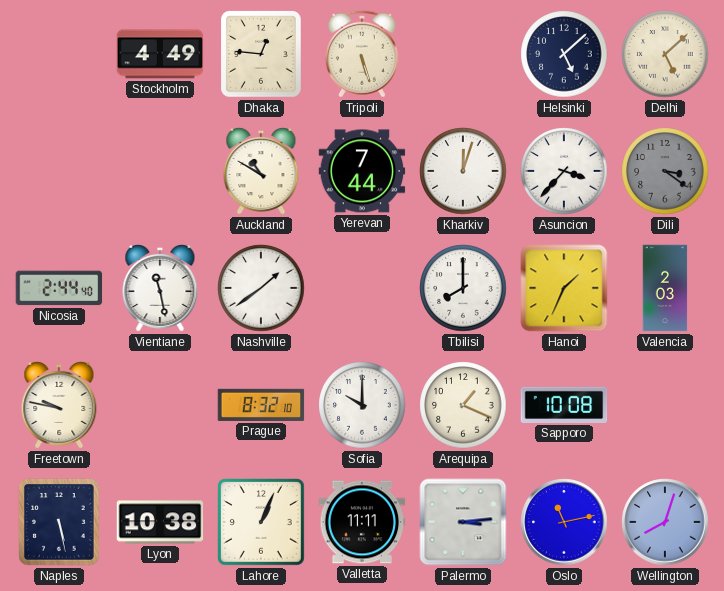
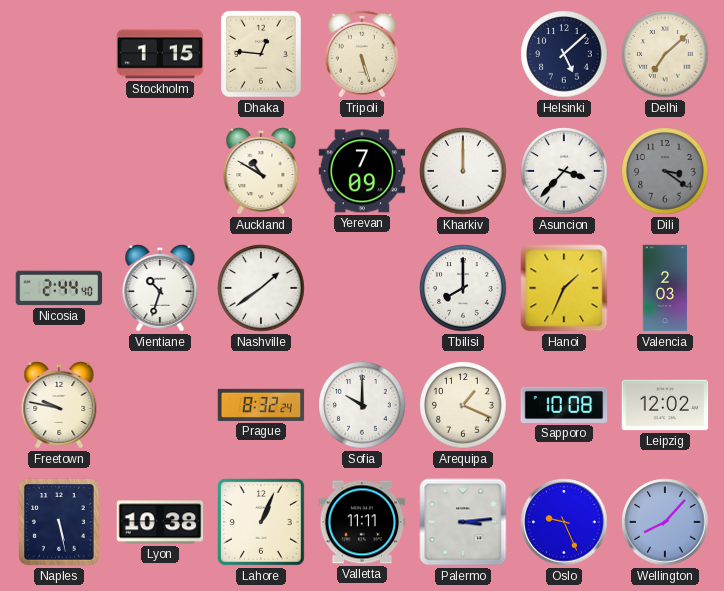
Stockholm: 4:49 -> 1:15 (160, 54)
Delhi: 5:08 -> 7:08 (665, 54)
Yerevan: 7:44 -> 7:09 (362, 171)
Kharkiv: 12:03 -> 12:00 (463, 171)
Vientiane: 11:28 -> 10:33 (160, 288)
Prague: 8:32:10 -> 8:32:24 (261, 405)
Leipzig: none -> 12:02 (665, 405)
Oslo: 11:13 -> 9:26 (564, 522)
Wellington: 8:03 -> 8:07 (665, 522)
